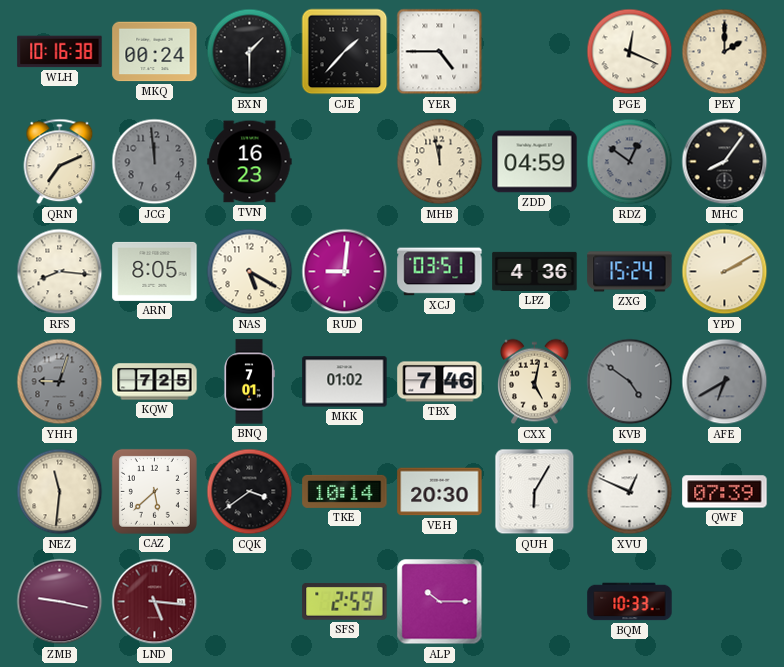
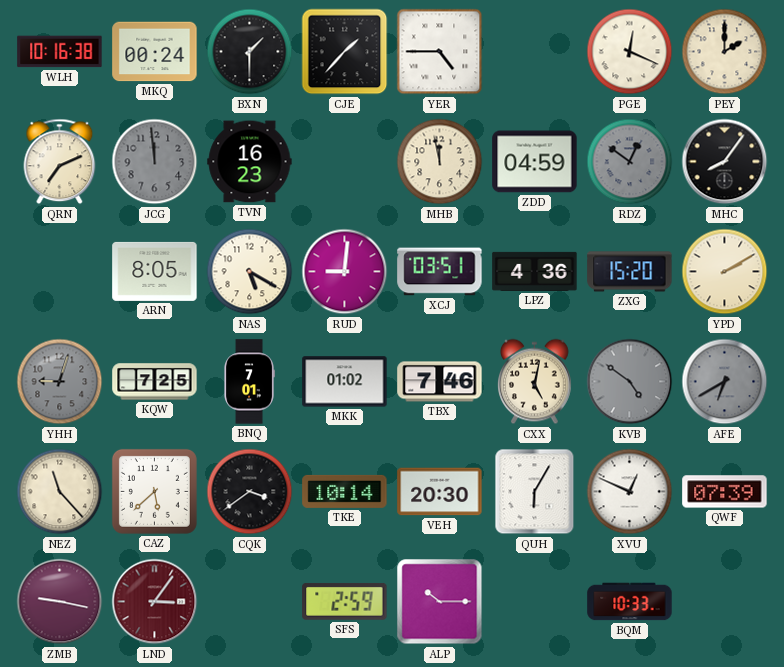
RFS: 8:16 -> none (60, 272)
ZXG: 15:24 -> 15:20 (630, 272)
NEZ: 11:31 -> 11:23 (60, 492)
LND: 5:16 -> 3:06 (155, 602)
